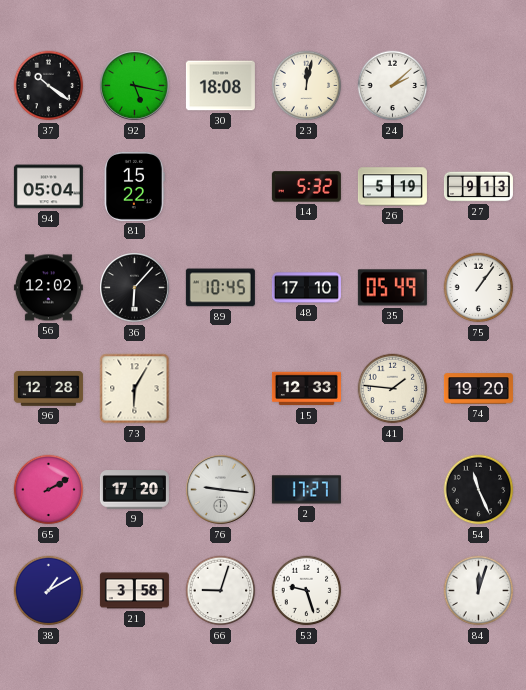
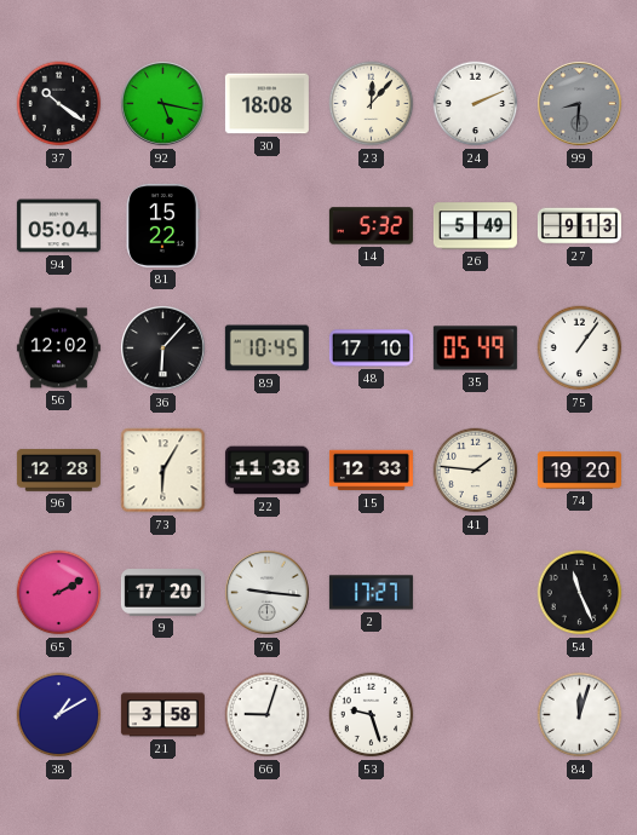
23: 12:02 -> 12:07 (372, 104)
24: 2:08 -> 2:11 (476, 104)
99: none -> 8:31 (580, 104)
26: 5:19 -> 5:49 (475, 226)
22: none -> 11:38 (266, 471)
